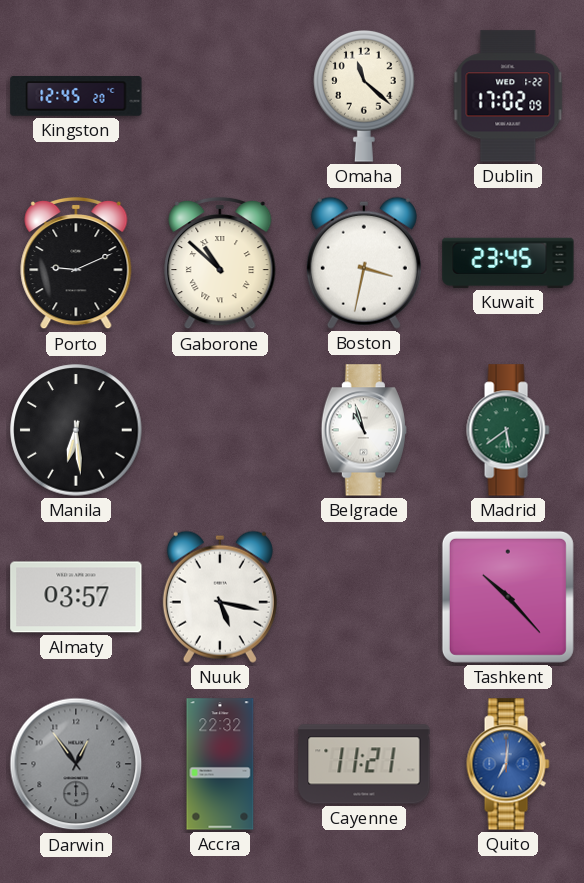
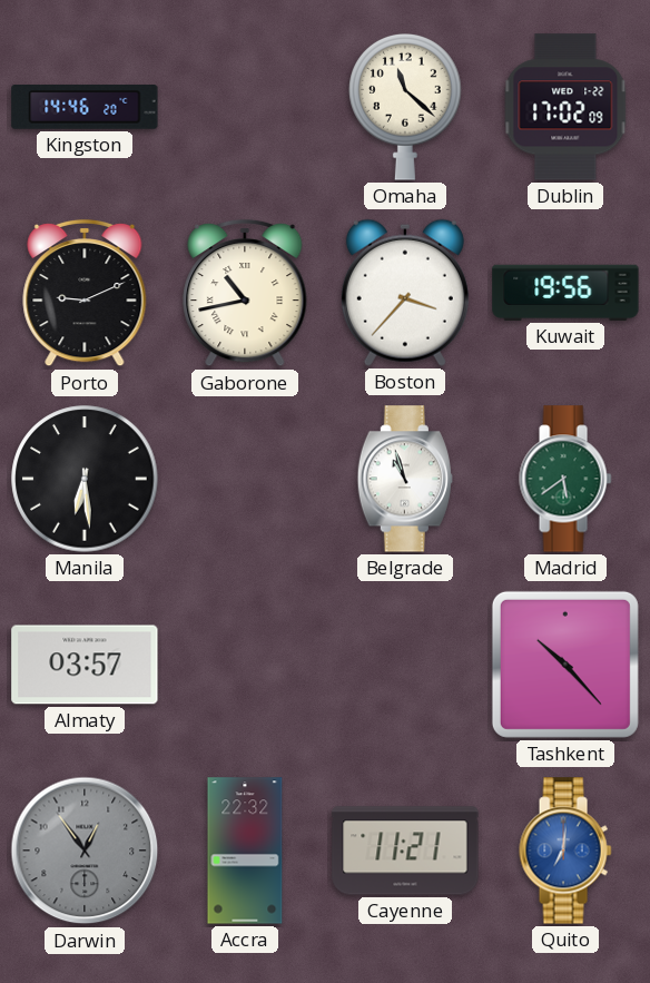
Kingston: 12:45 -> 14:46 (85, 108)
Gaborone: 10:52 -> 10:43 (245, 293)
Boston: 3:32 -> 3:37 (405, 293)
Kuwait: 23:45 -> 19:56 (565, 293)
Nuuk: 5:17 -> none (220, 597)
